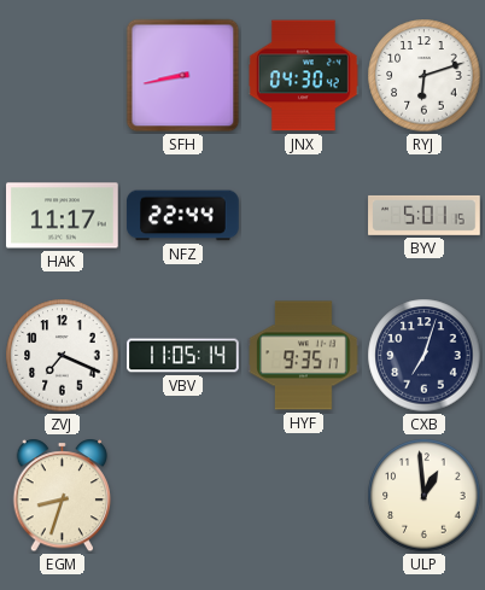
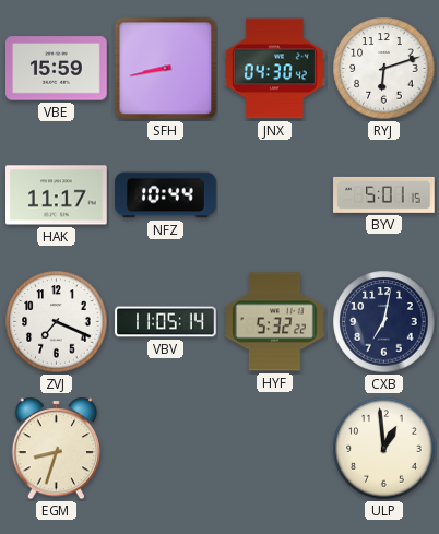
VBE: none -> 15:59 (57, 69)
NFZ: 22:44 -> 10:44 (166, 195)
HYF: 9:35 -> 5:32 (275, 322)
CXB: 7:03 -> 7:02 (384, 322)
